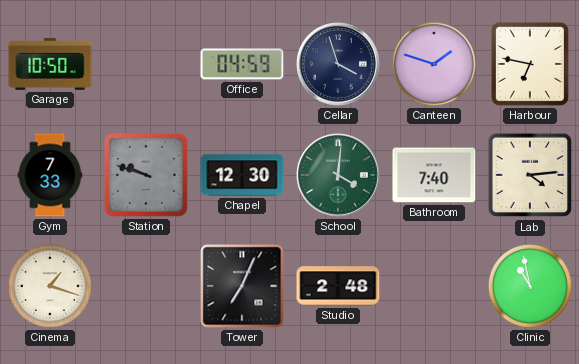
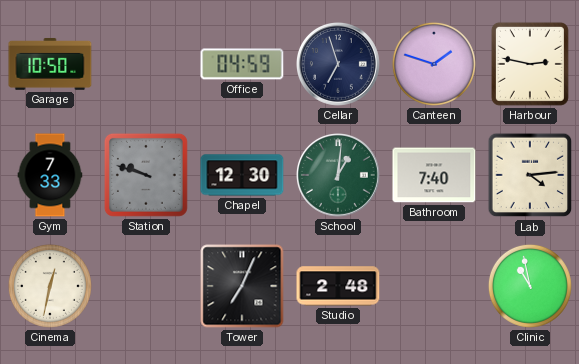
Cellar: 3:57 -> 6:57 (339, 65)
Harbour: 6:47 -> 2:47 (530, 64)
School: 4:01 -> 1:01 (339, 176)
Cinema: 1:18 -> 12:32 (50, 286)
